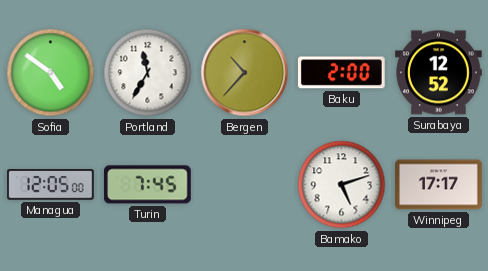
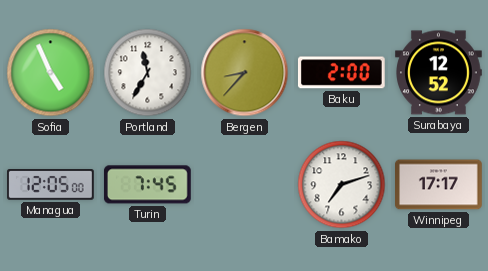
Sofia: 4:51 -> 4:56 (51, 73)
Bergen: 10:37 -> 8:37 (245, 73)
Bamako: 5:12 -> 7:12 (342, 185)
